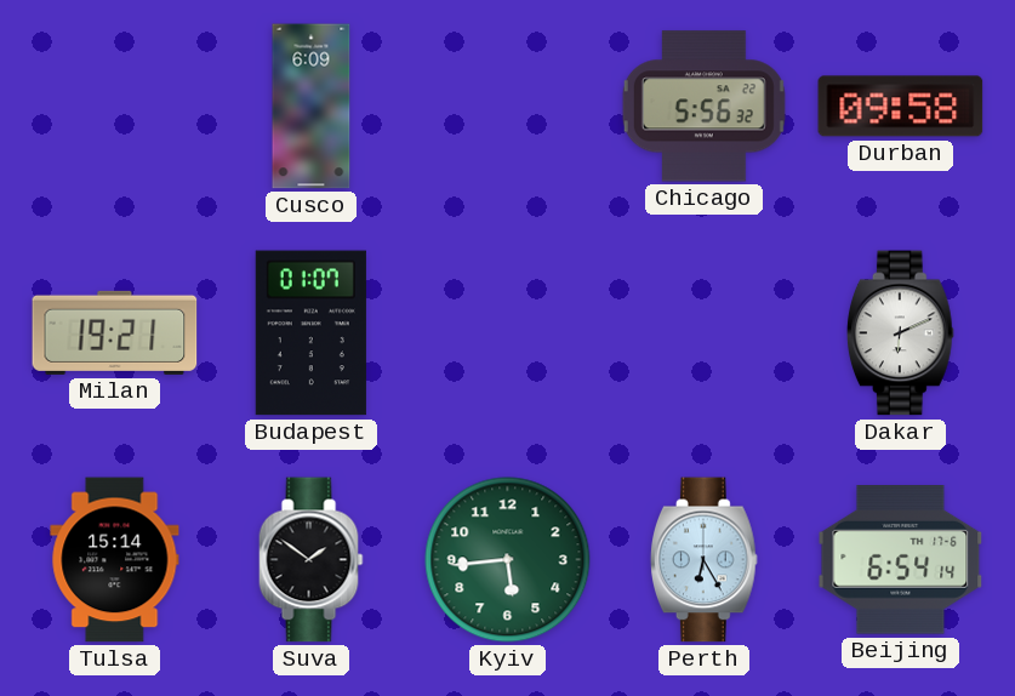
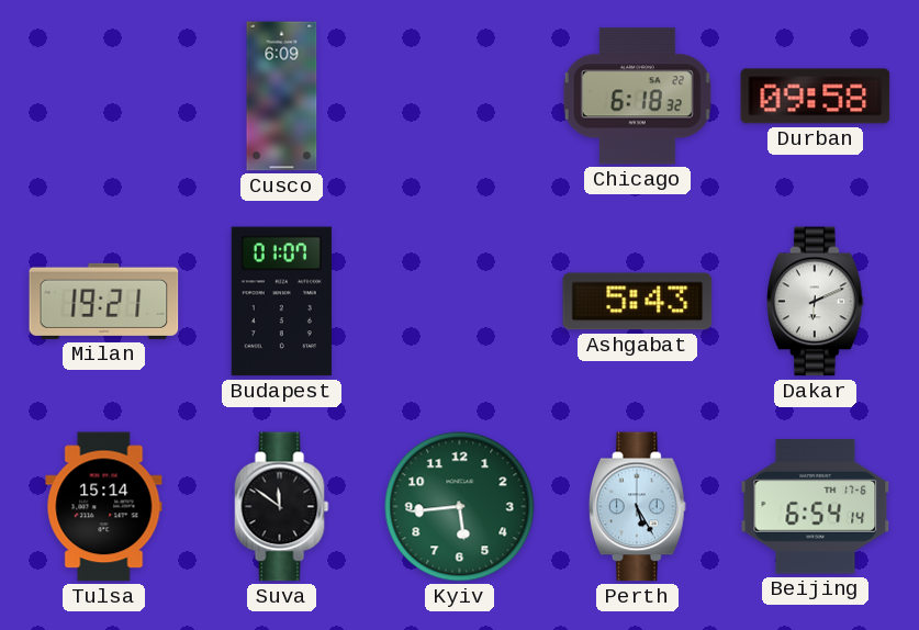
Chicago: 5:56 -> 6:18 (637, 97)
Ashgabat: none -> 5:43 (638, 302)
Suva: 1:51 -> 11:51 (282, 507)
Perth: 6:25 -> 5:25 (637, 507)
